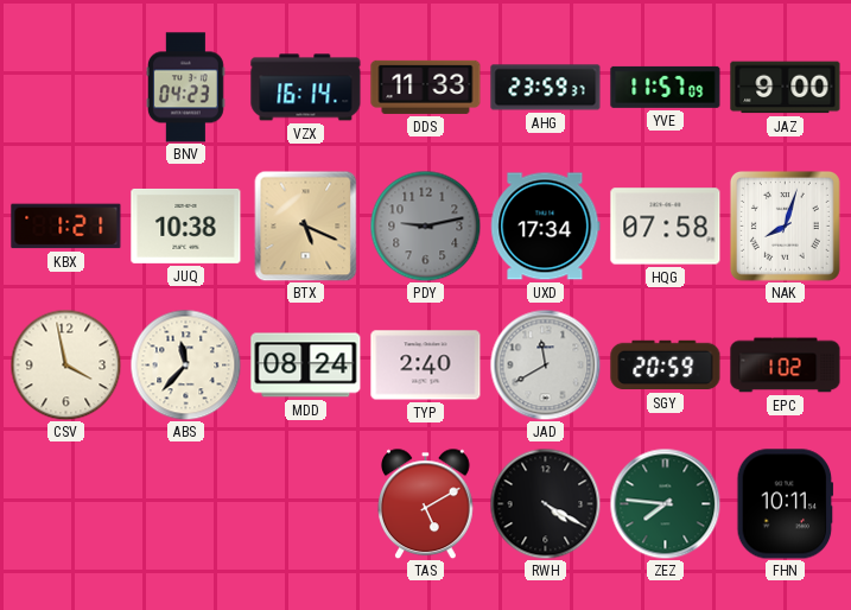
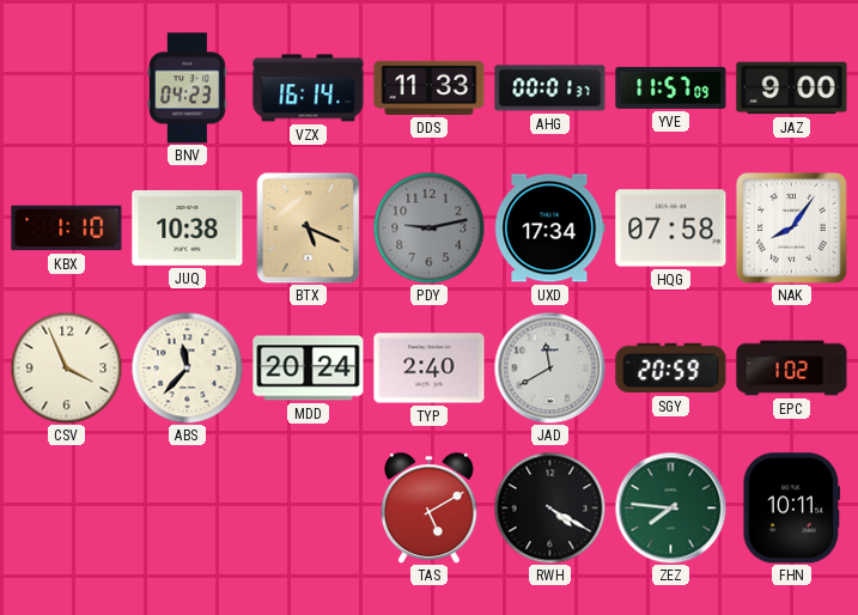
AHG: 23:59 -> 00:01 (550, 89)
KBX: 1:21 -> 1:10 (67, 229)
NAK: 8:03 -> 8:06 (791, 227)
CSV: 3:58 -> 3:56 (66, 367)
MDD: 08:24 -> 20:24 (309, 369)
